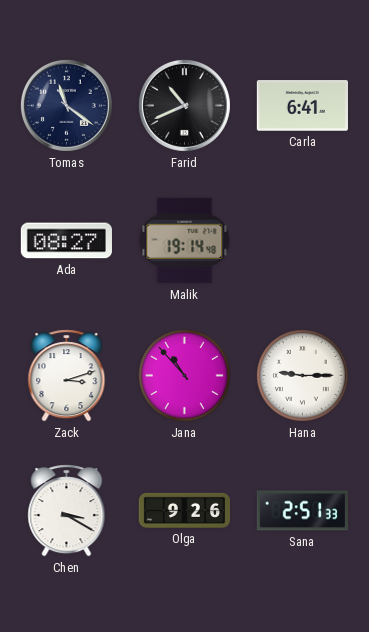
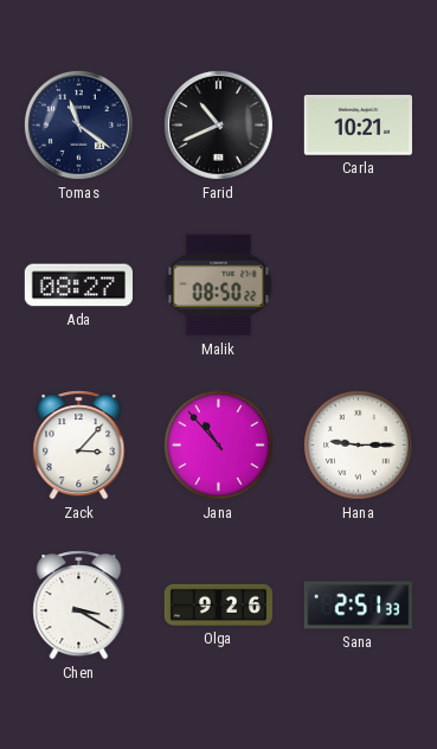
Carla: 6:41 -> 10:21 (358, 126)
Malik: 19:14 -> 08:50 (219, 286)
Zack: 3:12 -> 3:07 (79, 446)
